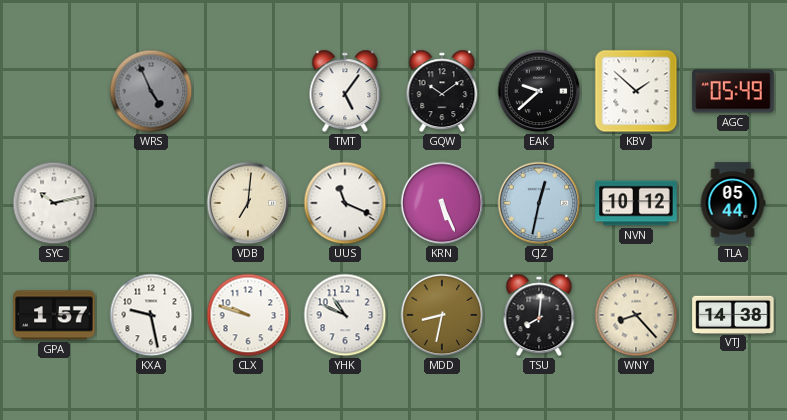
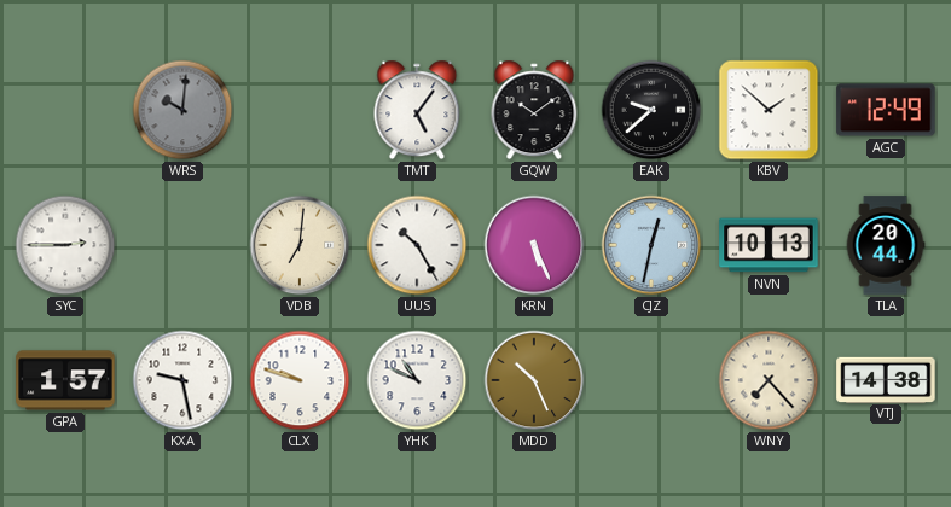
WRS: 4:56 -> 10:01 (182, 110)
AGC: 05:49 -> 12:49 (886, 110)
SYC: 10:13 -> 2:45 (65, 245)
UUS: 11:19 -> 10:25 (417, 245)
NVN: 10:12 -> 10:13 (769, 245)
TLA: 05:44 -> 20:44 (886, 245)
MDD: 8:32 -> 10:26 (534, 380)
TSU: 8:01 -> none (539, 315)
WNY: 8:23 -> 7:23 (769, 380)
